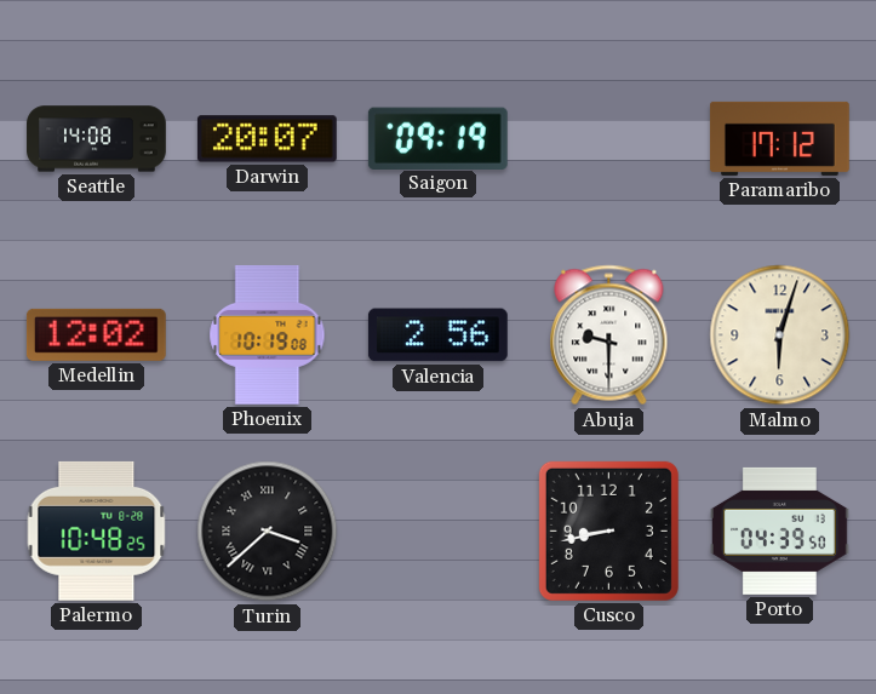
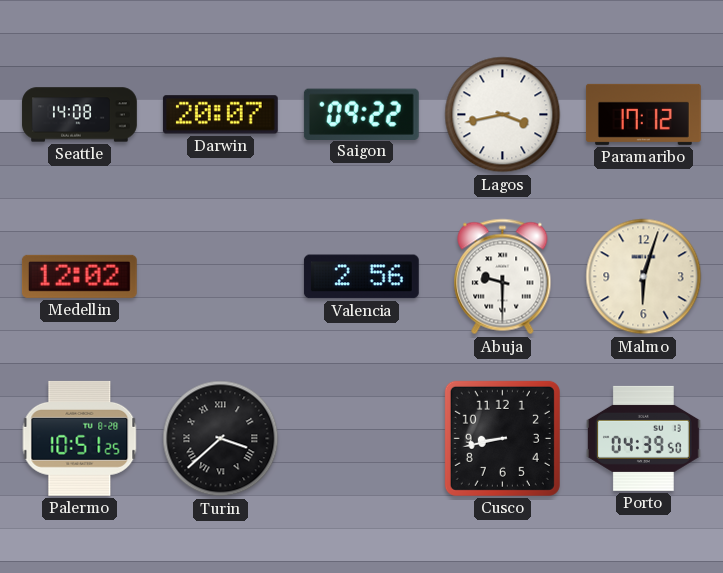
Saigon: 09:19 -> 09:22 (361, 114)
Lagos: none -> 3:43 (503, 115)
Phoenix: 10:19 -> none (268, 334)
Palermo: 10:48 -> 10:51 (80, 438)
